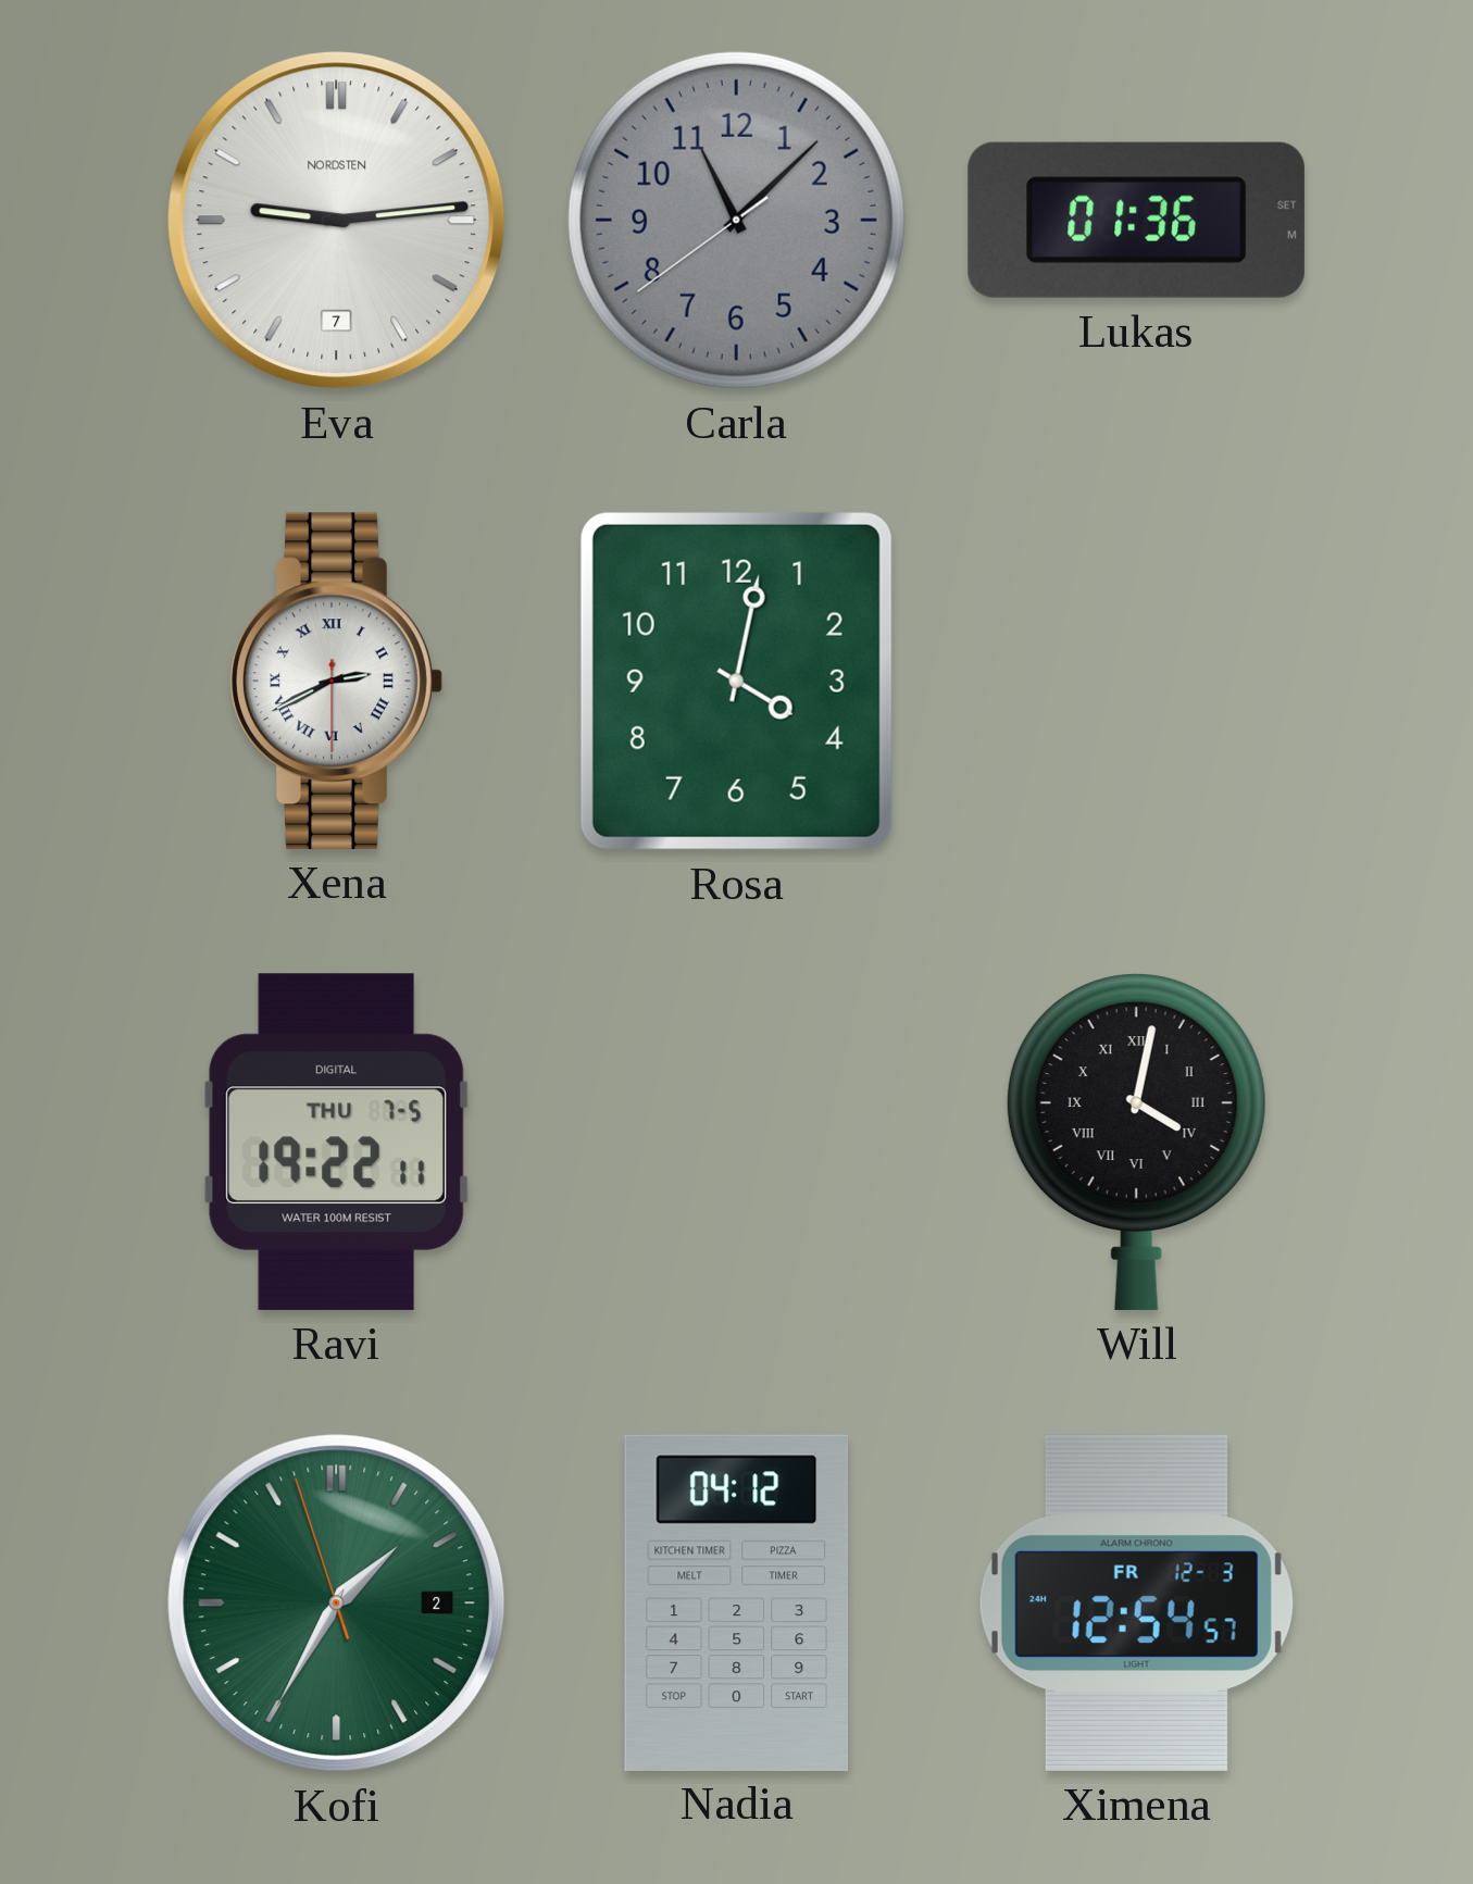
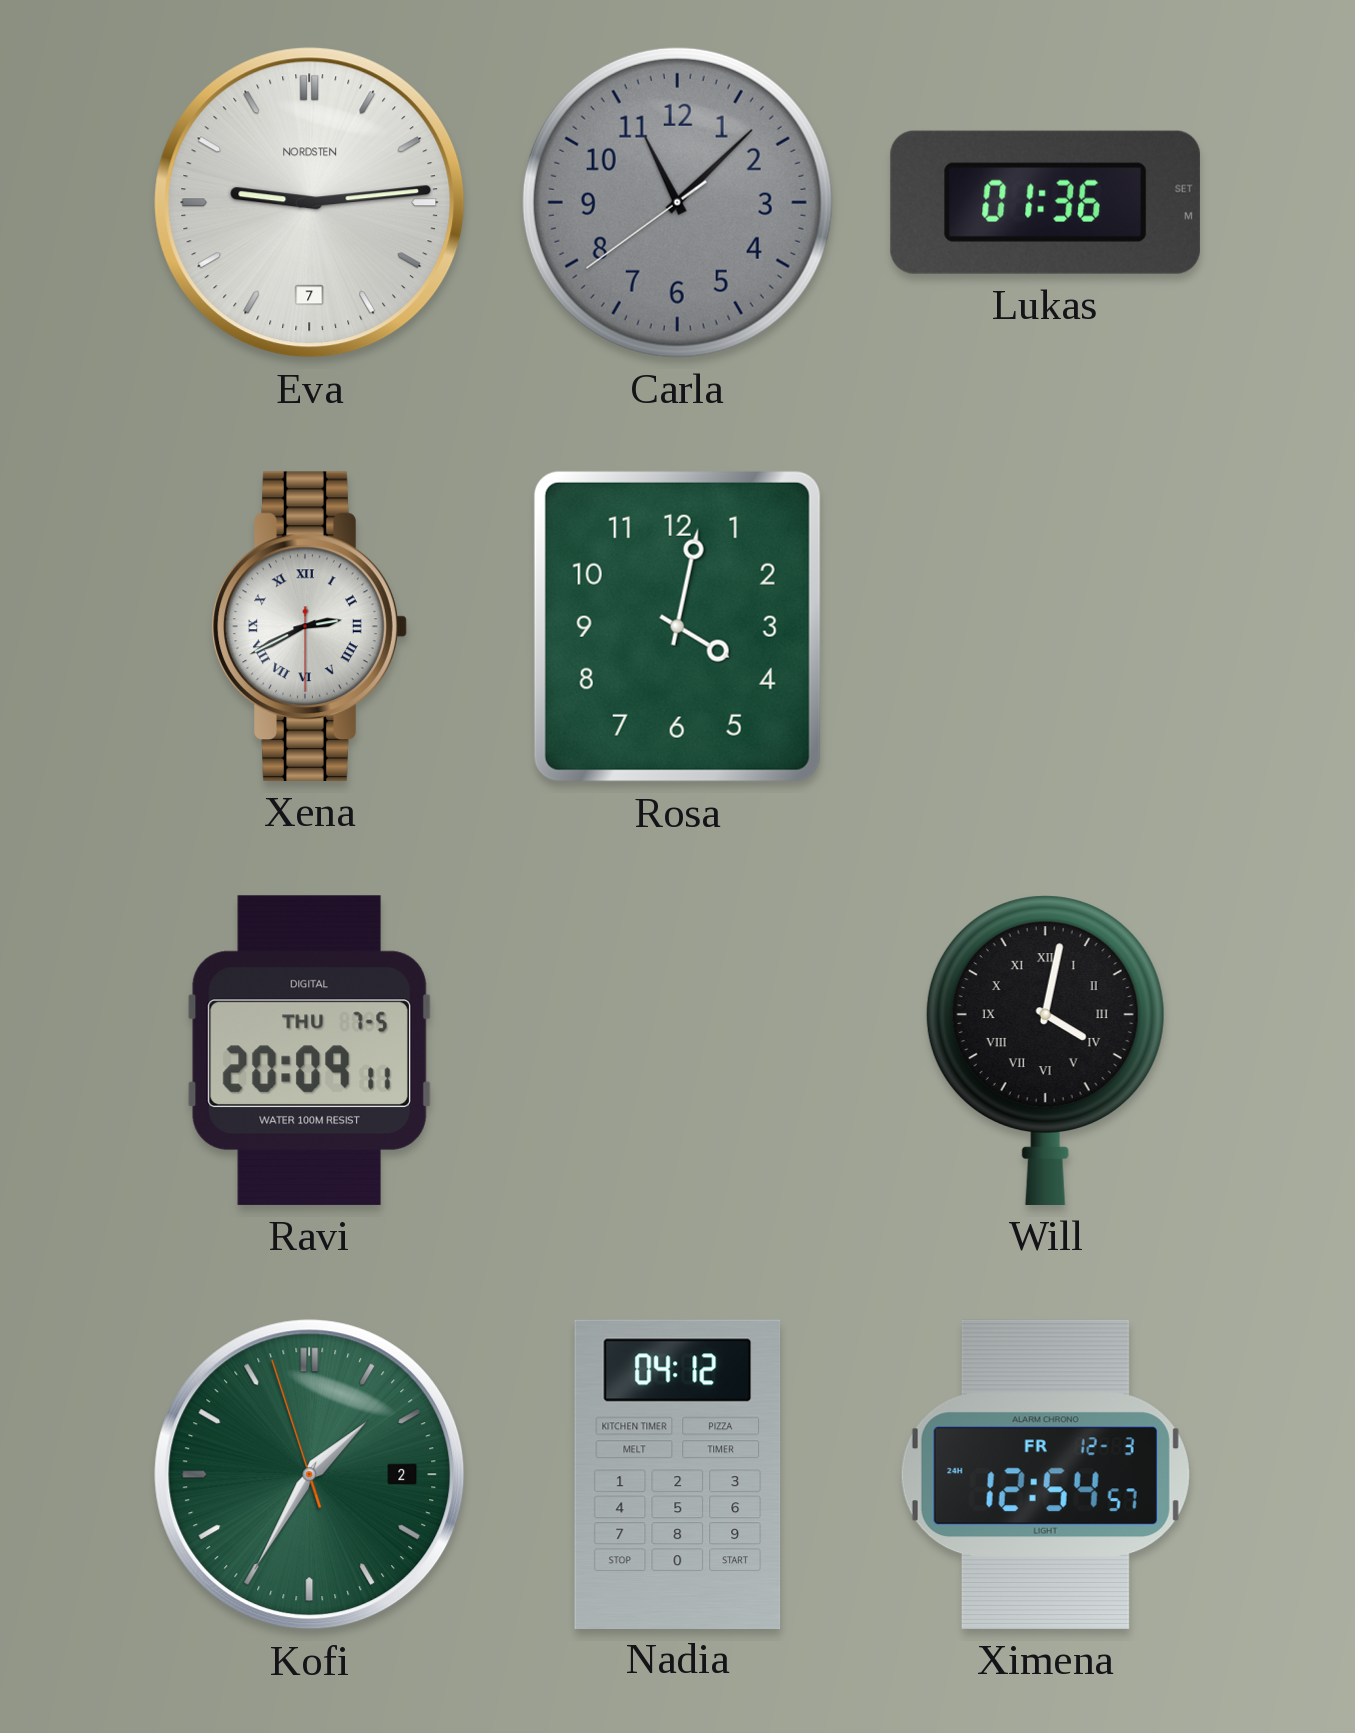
Ravi: 19:22 -> 20:09 (309, 1050)
